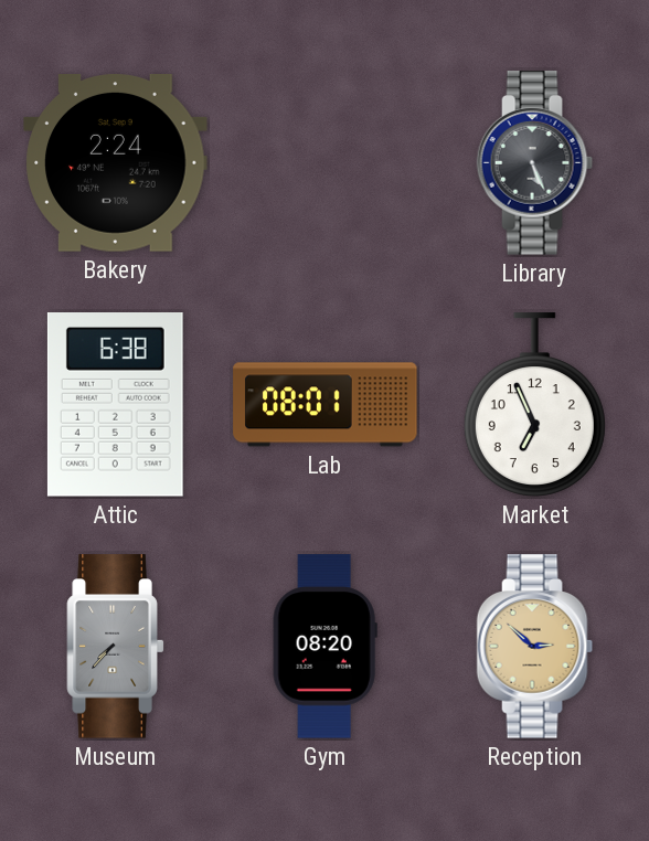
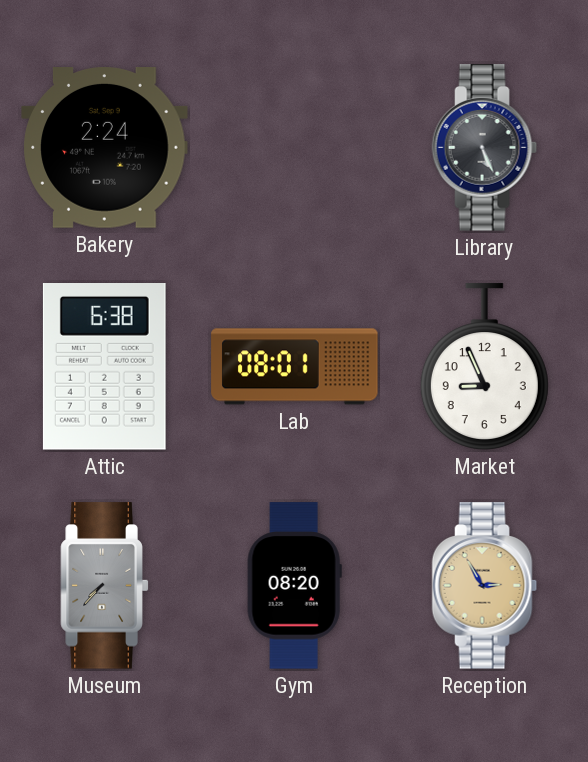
Market: 6:56 -> 8:56 (484, 367)
Reception: 2:52 -> 2:55 (485, 586)
